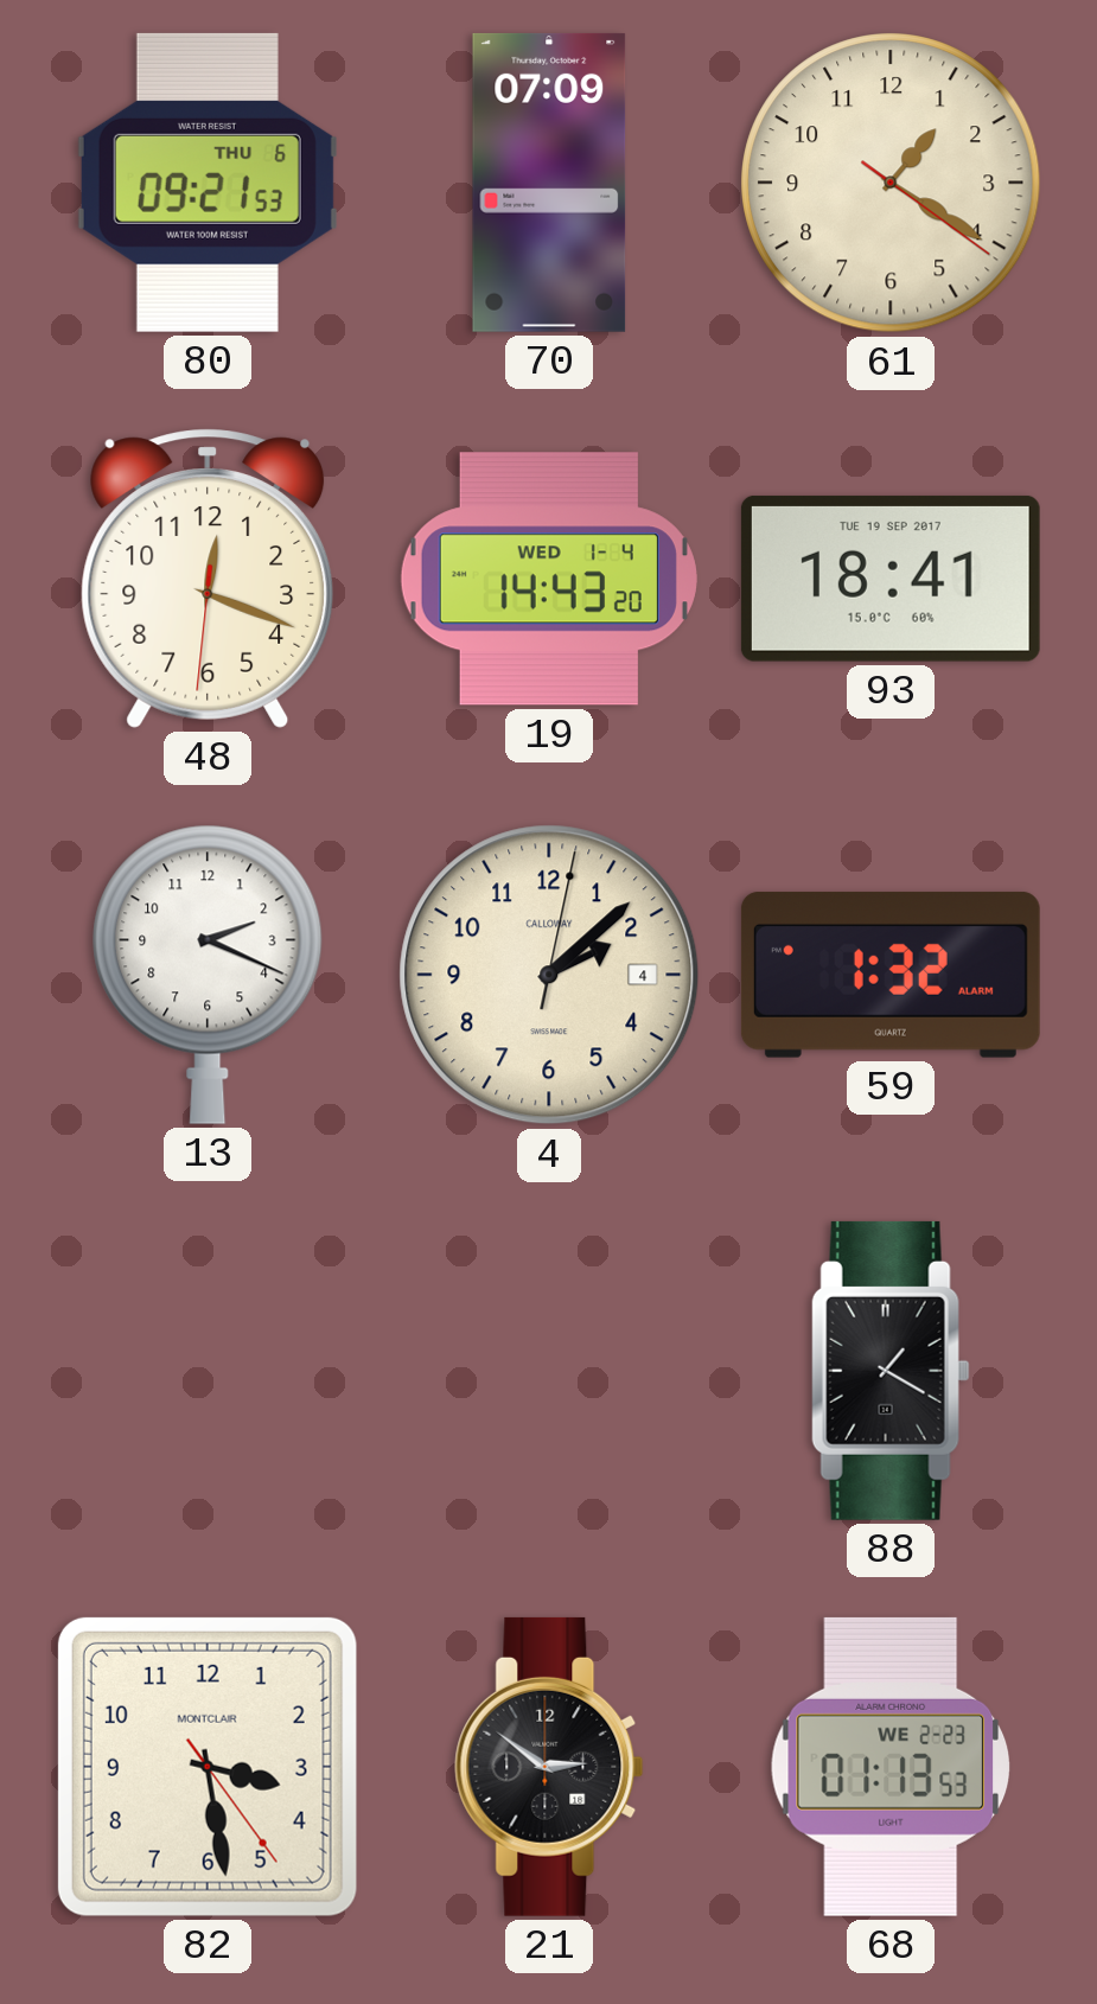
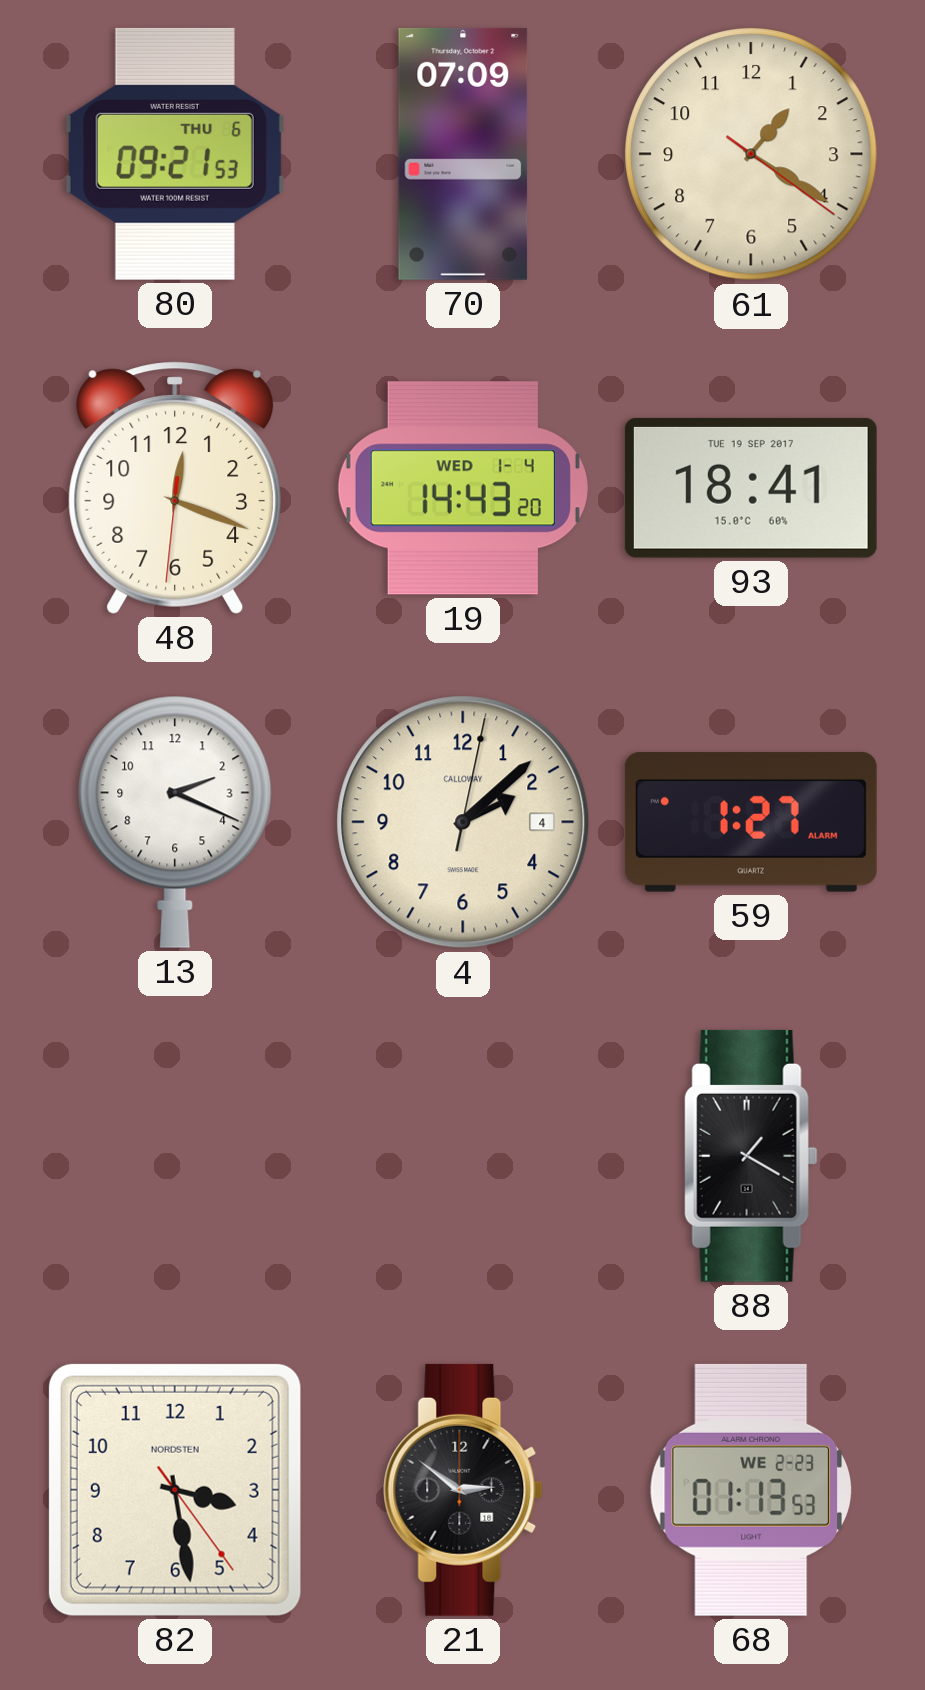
59: 1:32 -> 1:27 (751, 822)
82 brand: MONTCLAIR -> NORDSTEN (175, 1490)
